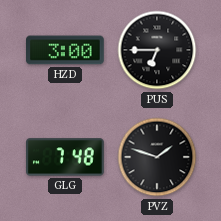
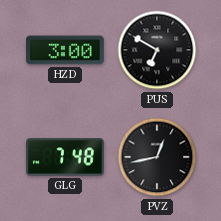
PUS: 6:45 -> 6:50 (157, 50)
PVZ: 1:48 -> 12:43 (157, 157)
